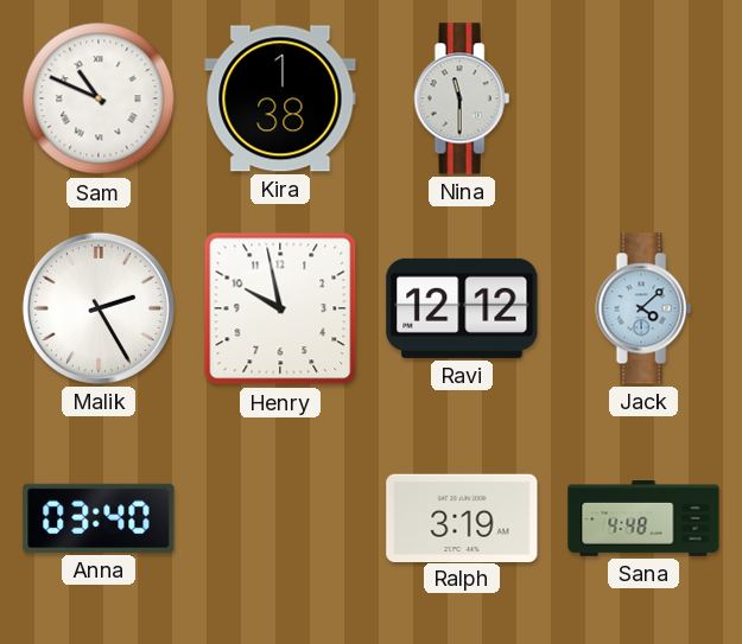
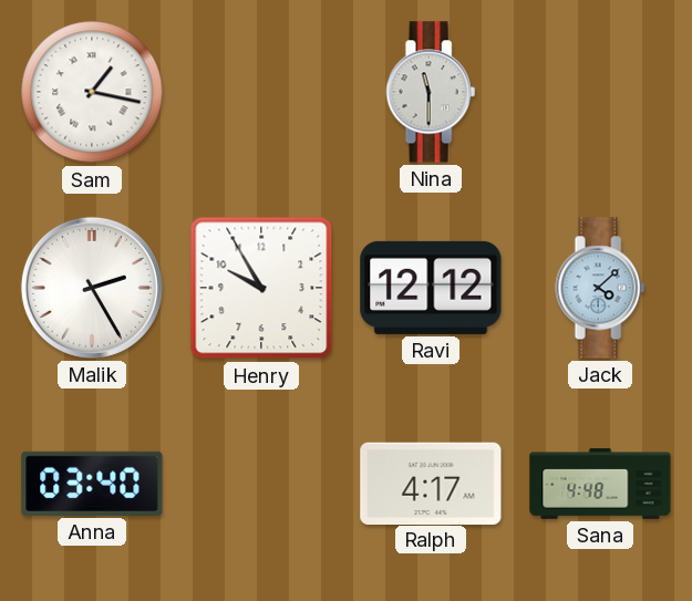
Sam: 10:49 -> 1:17 (92, 92)
Kira: 1:38 -> none (280, 98)
Henry: 9:58 -> 9:55 (261, 288)
Ralph: 3:19 -> 4:17 (431, 483)
